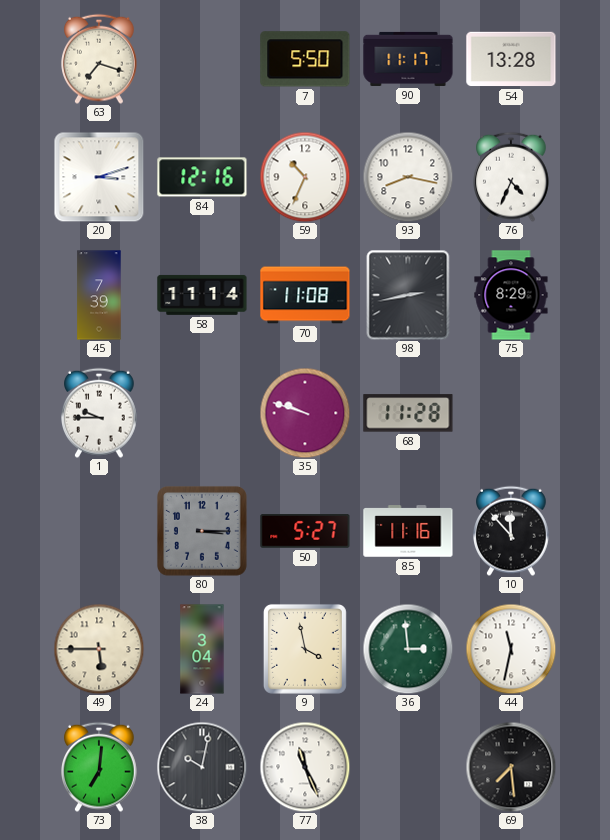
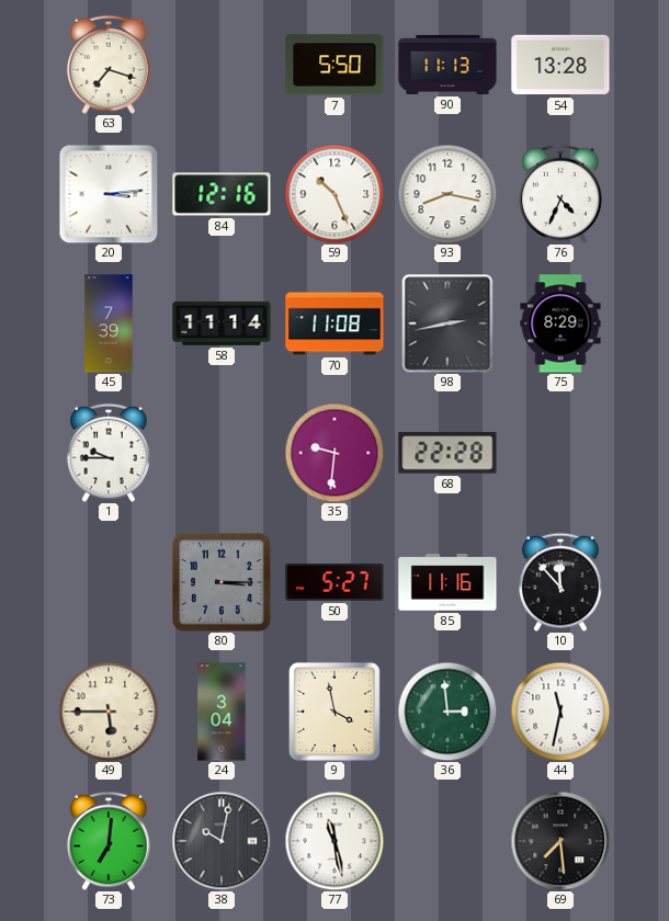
90: 11:17 -> 11:13 (447, 65)
20: 3:12 -> 3:14 (109, 194)
59: 10:34 -> 10:26 (334, 194)
35: 9:48 -> 9:31 (334, 453)
68: 11:28 -> 22:28 (447, 453)
77: 11:26 -> 11:28 (334, 841)
